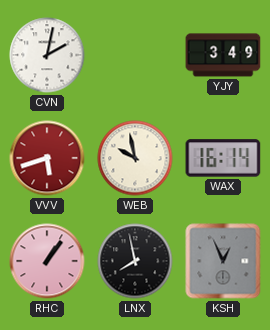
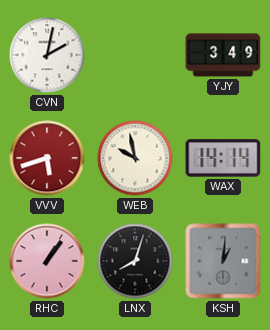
WAX: 16:14 -> 14:14 (223, 158)
LNX: 7:58 -> 8:03 (135, 261)
KSH: 12:56 -> 1:01 (223, 261)
